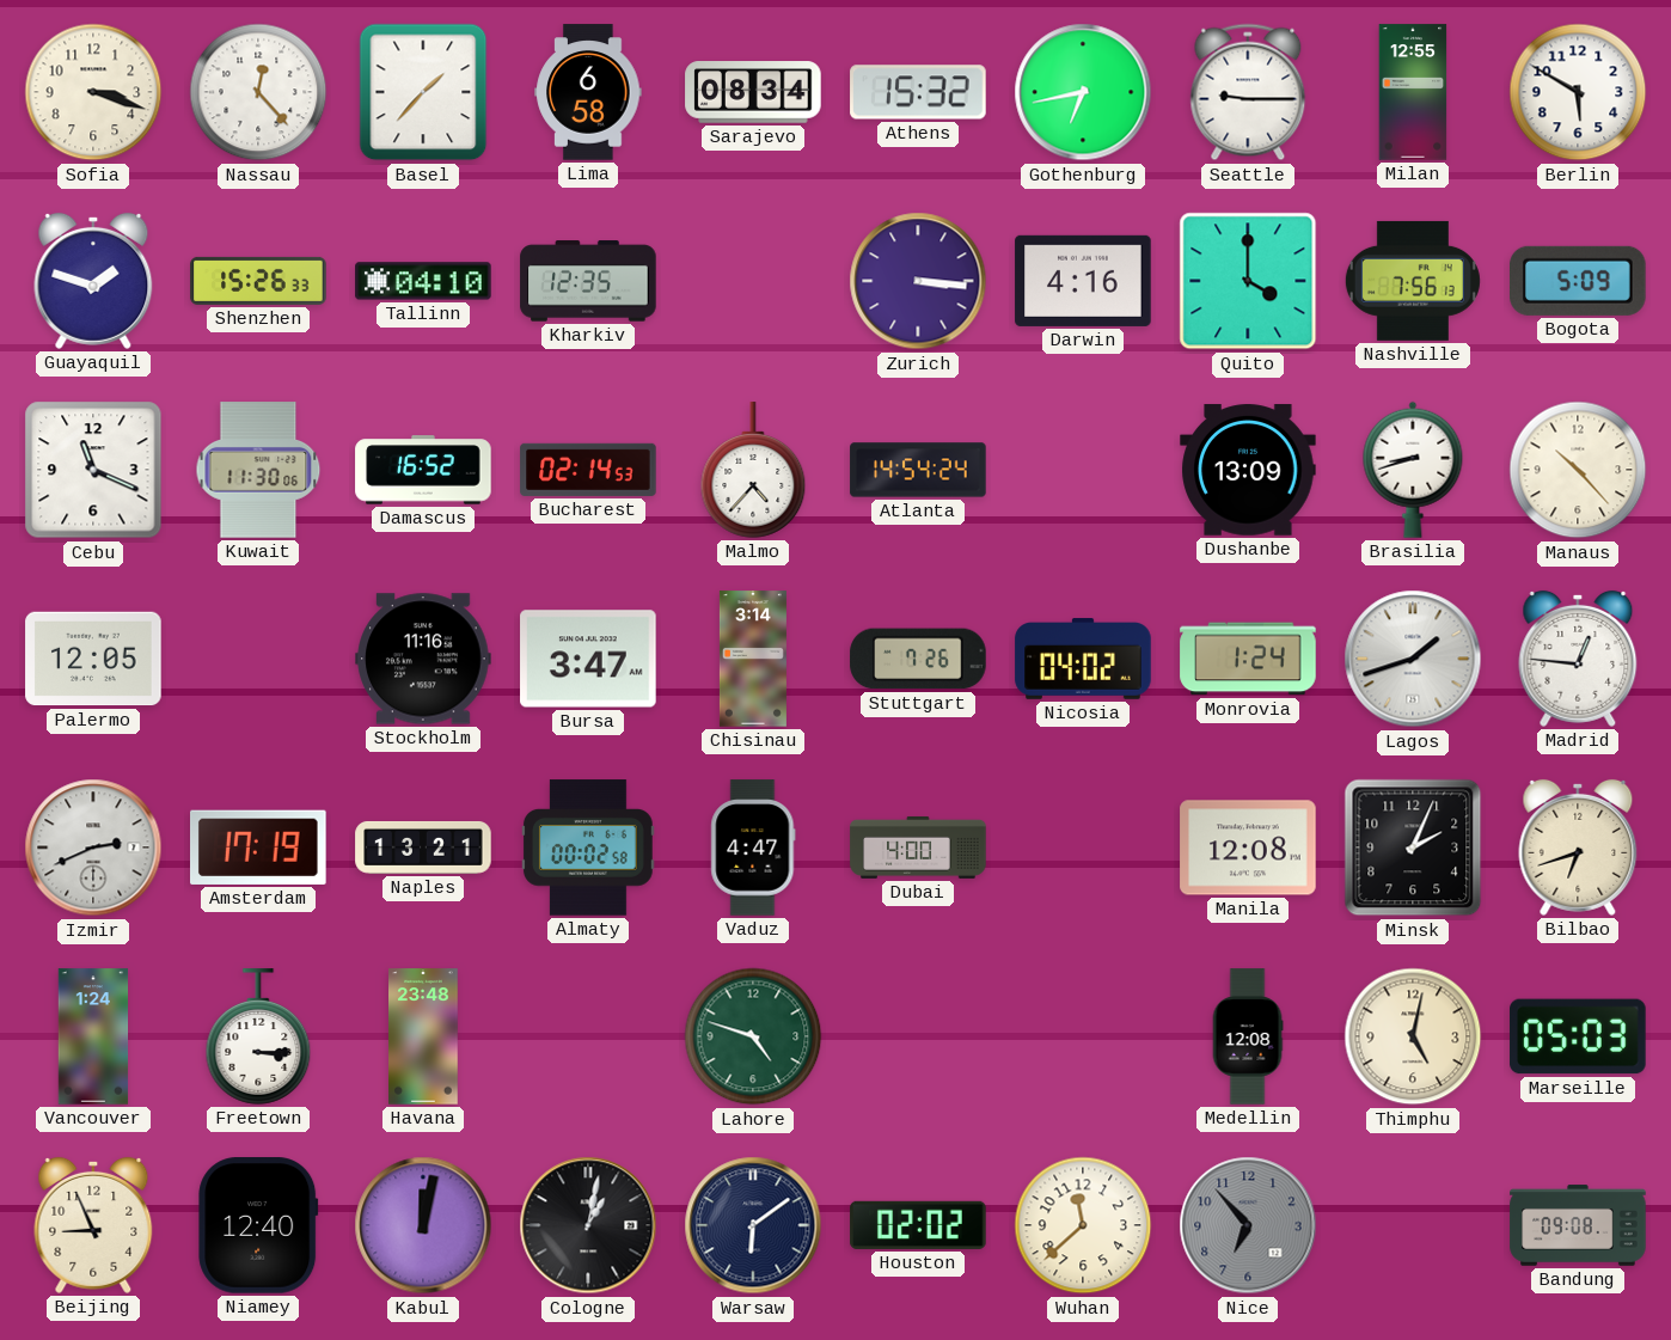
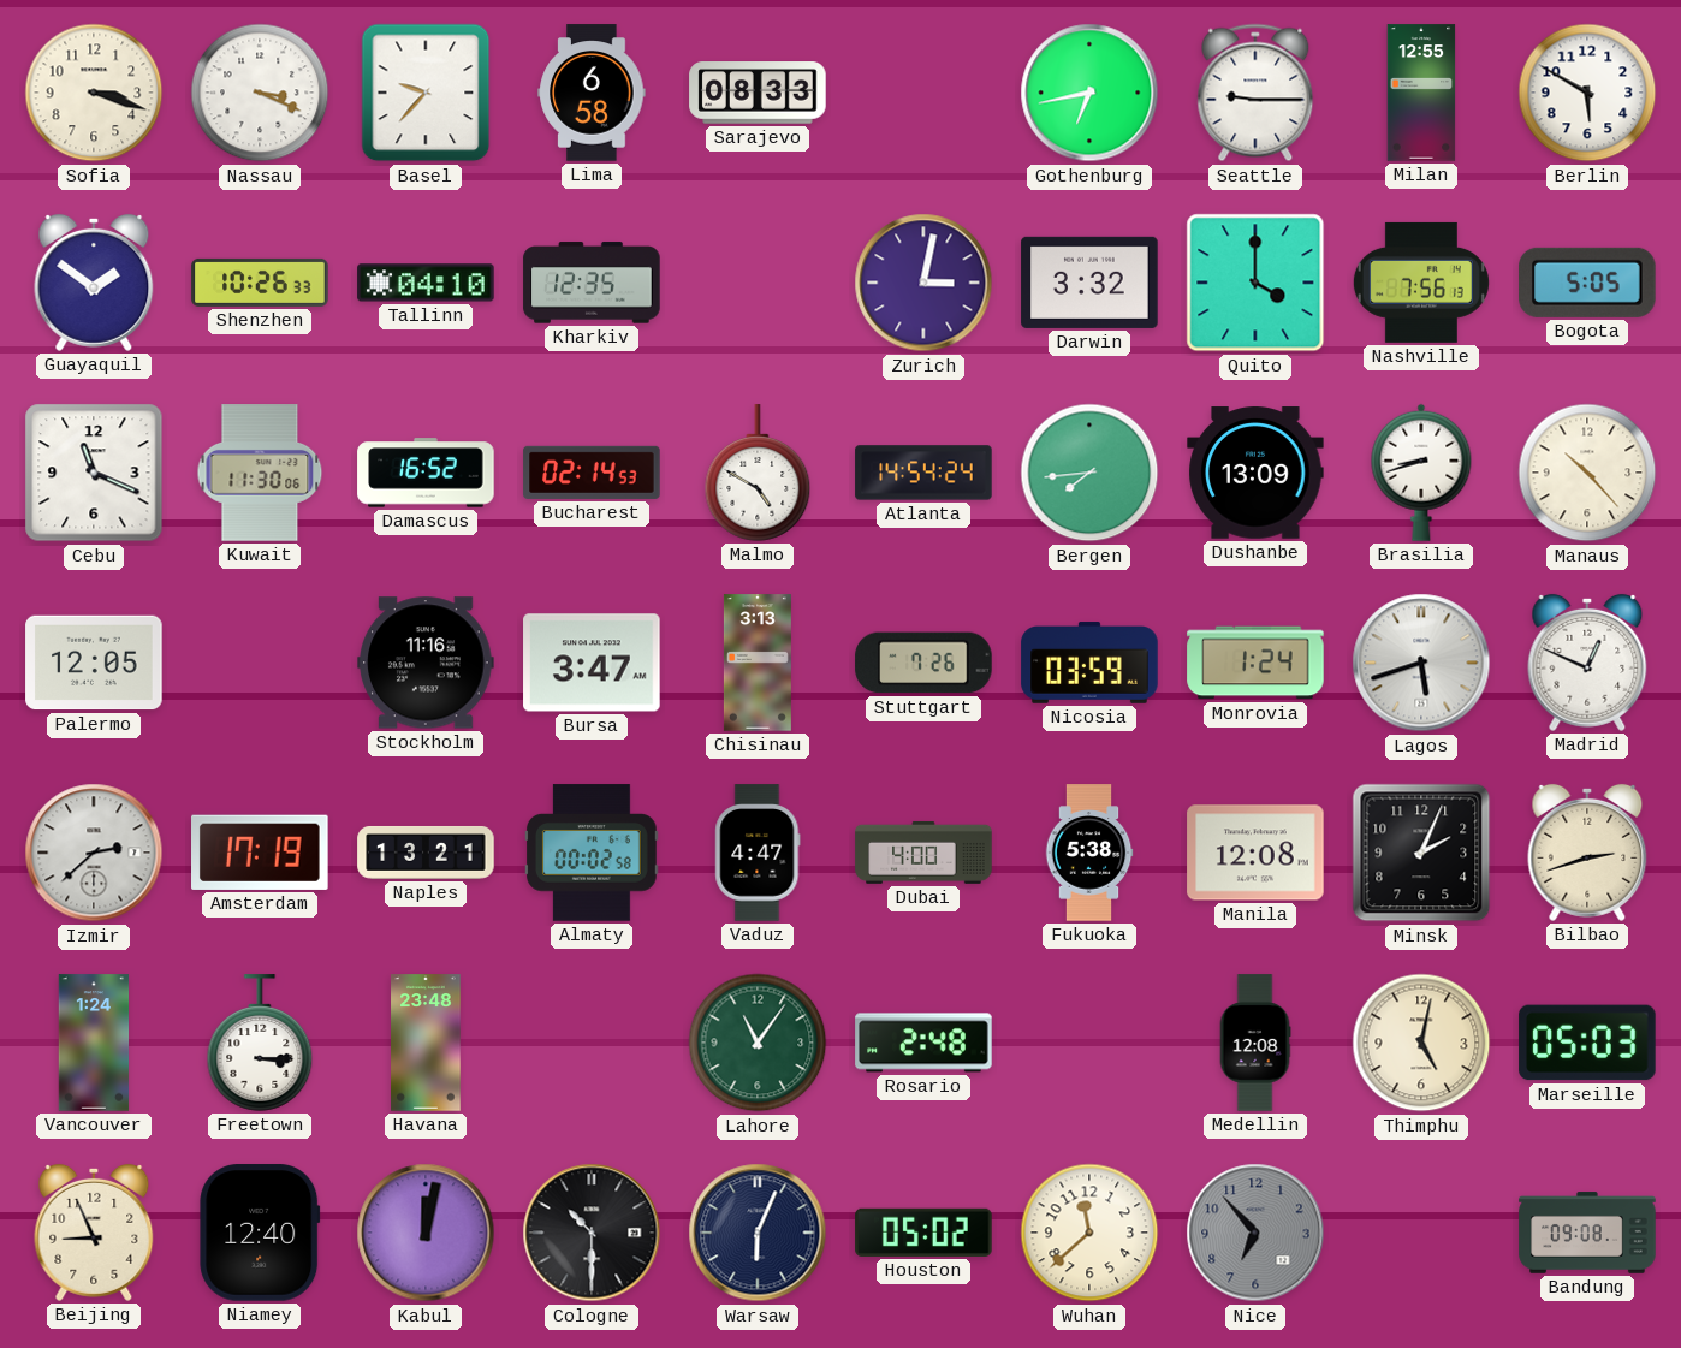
Nassau: 12:23 -> 3:19 (260, 93)
Basel: 1:37 -> 9:37 (426, 93)
Sarajevo: 08:34 -> 08:33 (758, 93)
Athens: 15:32 -> none (918, 92)
Guayaquil: 1:48 -> 1:51 (94, 283)
Shenzhen: 15:26 -> 10:26 (260, 283)
Zurich: 3:16 -> 3:02 (923, 283)
Darwin: 4:16 -> 3:32 (1089, 283)
Bogota: 5:09 -> 5:05 (1588, 283)
Malmo: 4:37 -> 4:50 (758, 473)
Bergen: none -> 7:44 (1089, 473)
Chisinau: 3:14 -> 3:13 (758, 663)
Nicosia: 04:02 -> 03:59 (1089, 663)
Lagos: 1:42 -> 5:42 (1421, 663)
Madrid: 12:46 -> 12:49 (1587, 663)
Izmir: 2:41 -> 2:38 (94, 853)
Fukuoka: none -> 5:38 (1089, 853)
Bilbao: 6:42 -> 2:42 (1587, 853)
Lahore: 4:48 -> 11:06 (758, 1043)
Rosario: none -> 2:48 (923, 1043)
Cologne: 1:02 -> 10:30 (592, 1233)
Warsaw: 6:09 -> 6:04 (758, 1233)
Houston: 02:02 -> 05:02 (923, 1233)
